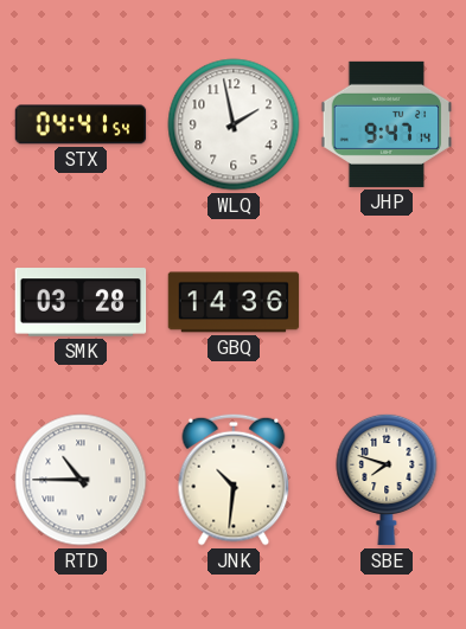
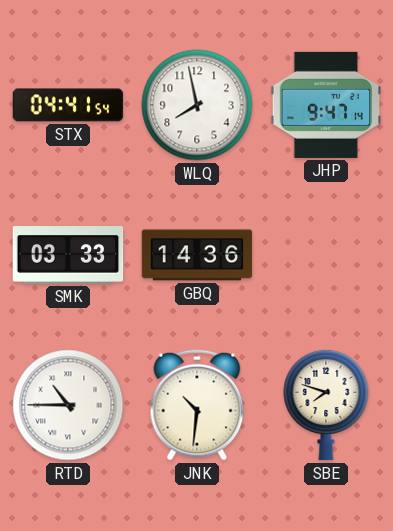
WLQ: 1:58 -> 7:58 (197, 105)
SMK: 03:28 -> 03:33 (68, 255)
